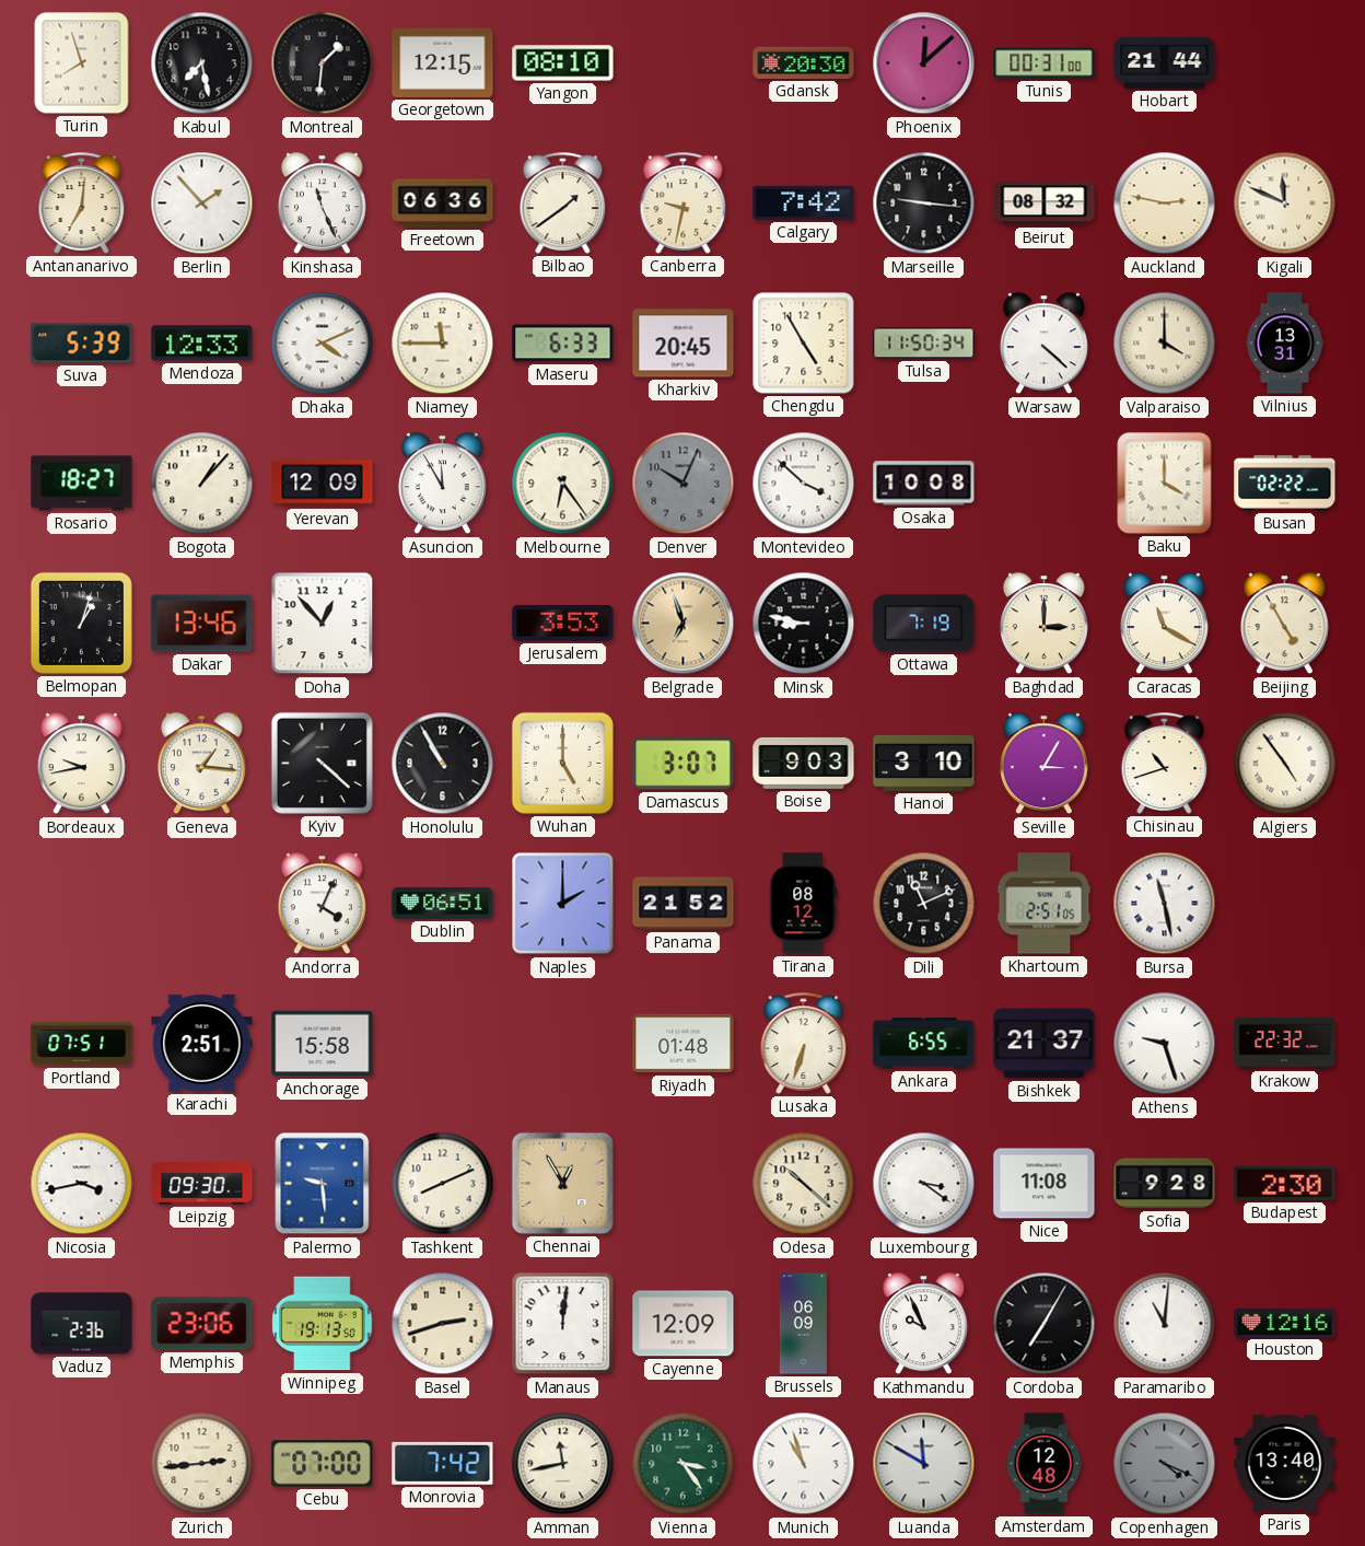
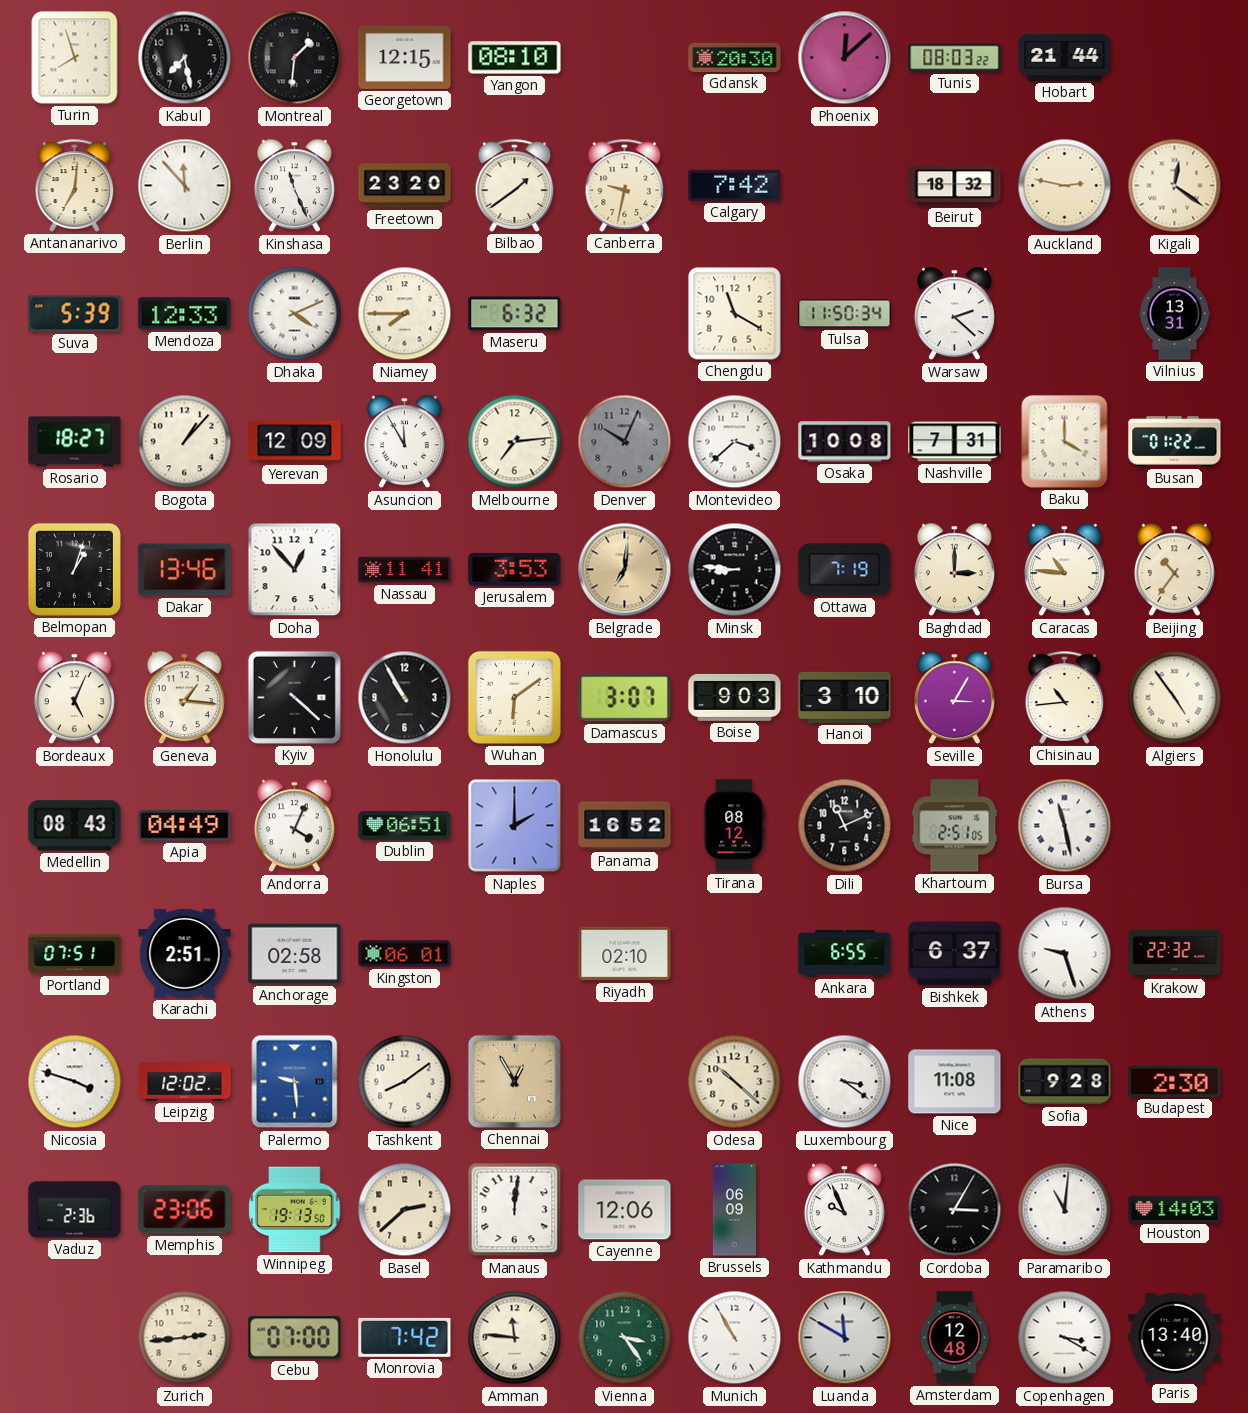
Tunis: 00:31 -> 08:03 (955, 58)
Berlin: 1:53 -> 11:53 (185, 186)
Freetown: 06:36 -> 23:20 (405, 186)
Marseille: 9:16 -> none (924, 204)
Beirut: 08:32 -> 18:32 (955, 186)
Kigali: 11:49 -> 12:21 (1175, 186)
Niamey: 11:45 -> 7:45 (405, 314)
Maseru: 6:33 -> 6:32 (515, 314)
Kharkiv: 20:45 -> none (684, 344)
Chengdu: 4:55 -> 11:20 (735, 314)
Warsaw: 4:22 -> 2:22 (954, 314)
Valparaiso: 4:00 -> none (1165, 344)
Melbourne: 6:24 -> 7:14 (515, 442)
Montevideo: 3:52 -> 3:38 (735, 442)
Nashville: none -> 7:31 (955, 442)
Busan: 02:22 -> 01:22 (1175, 442)
Nassau: none -> 11:41 (405, 570)
Belgrade: 6:57 -> 7:01 (625, 570)
Minsk: 8:47 -> 8:46 (735, 570)
Caracas: 11:20 -> 10:46 (1064, 570)
Beijing: 4:55 -> 10:36 (1174, 570)
Bordeaux: 9:43 -> 5:04 (74, 698)
Wuhan: 5:00 -> 6:09 (514, 697)
Chisinau: 10:42 -> 10:44 (1065, 697)
Medellin: none -> 08:43 (75, 826)
Apia: none -> 04:49 (185, 826)
Panama: 21:52 -> 16:52 (625, 826)
Anchorage: 15:58 -> 02:58 (295, 954)
Kingston: none -> 06:01 (405, 954)
Riyadh: 01:48 -> 02:10 (625, 954)
Lusaka: 6:33 -> none (804, 1043)
Bishkek: 21:37 -> 6:37 (955, 954)
Nicosia: 3:43 -> 3:48 (75, 1082)
Leipzig: 09:30 -> 12:02 (185, 1082)
Tashkent: 8:11 -> 8:09 (405, 1082)
Basel: 2:42 -> 2:38 (405, 1210)
Cayenne: 12:09 -> 12:06 (625, 1210)
Cordoba: 7:05 -> 3:05 (955, 1210)
Houston: 12:16 -> 14:03 (1175, 1209)
Amman: 11:43 -> 11:46 (515, 1338)
Munich: 10:57 -> 10:55 (735, 1338)
Copenhagen: 4:19 -> 3:20 (1065, 1338)
Copenhagen dial: grey -> white (1065, 1338)
